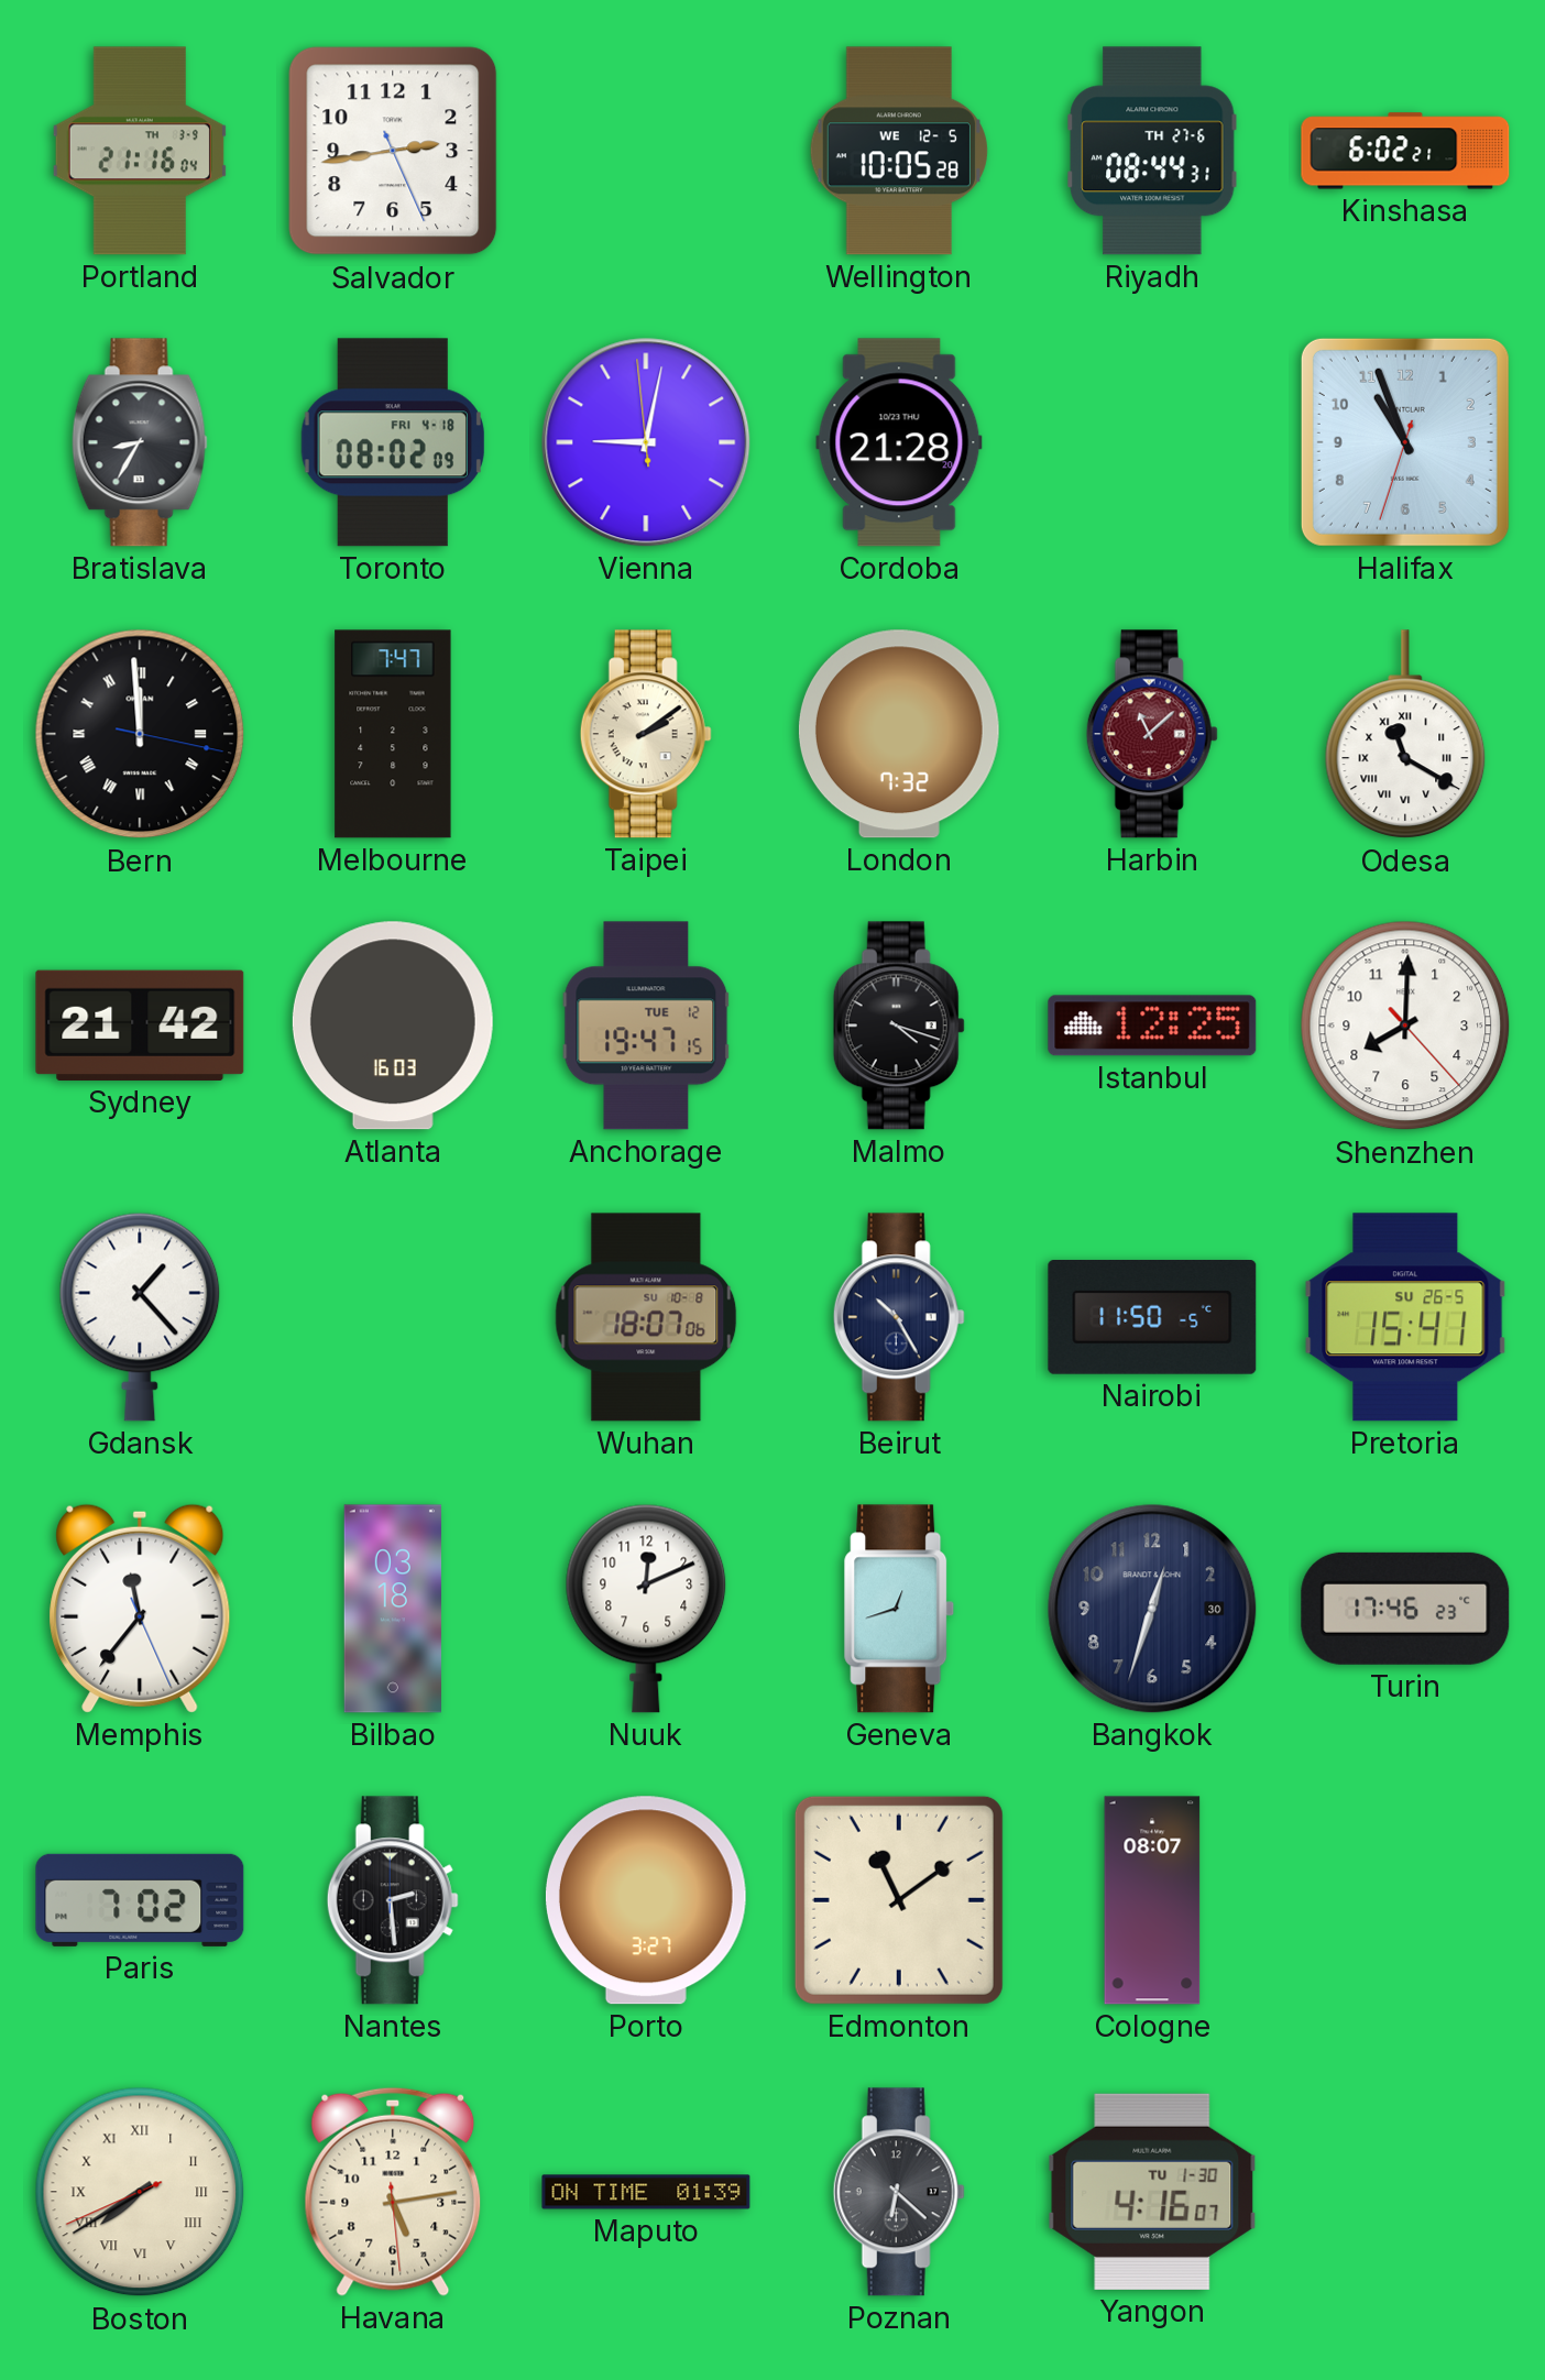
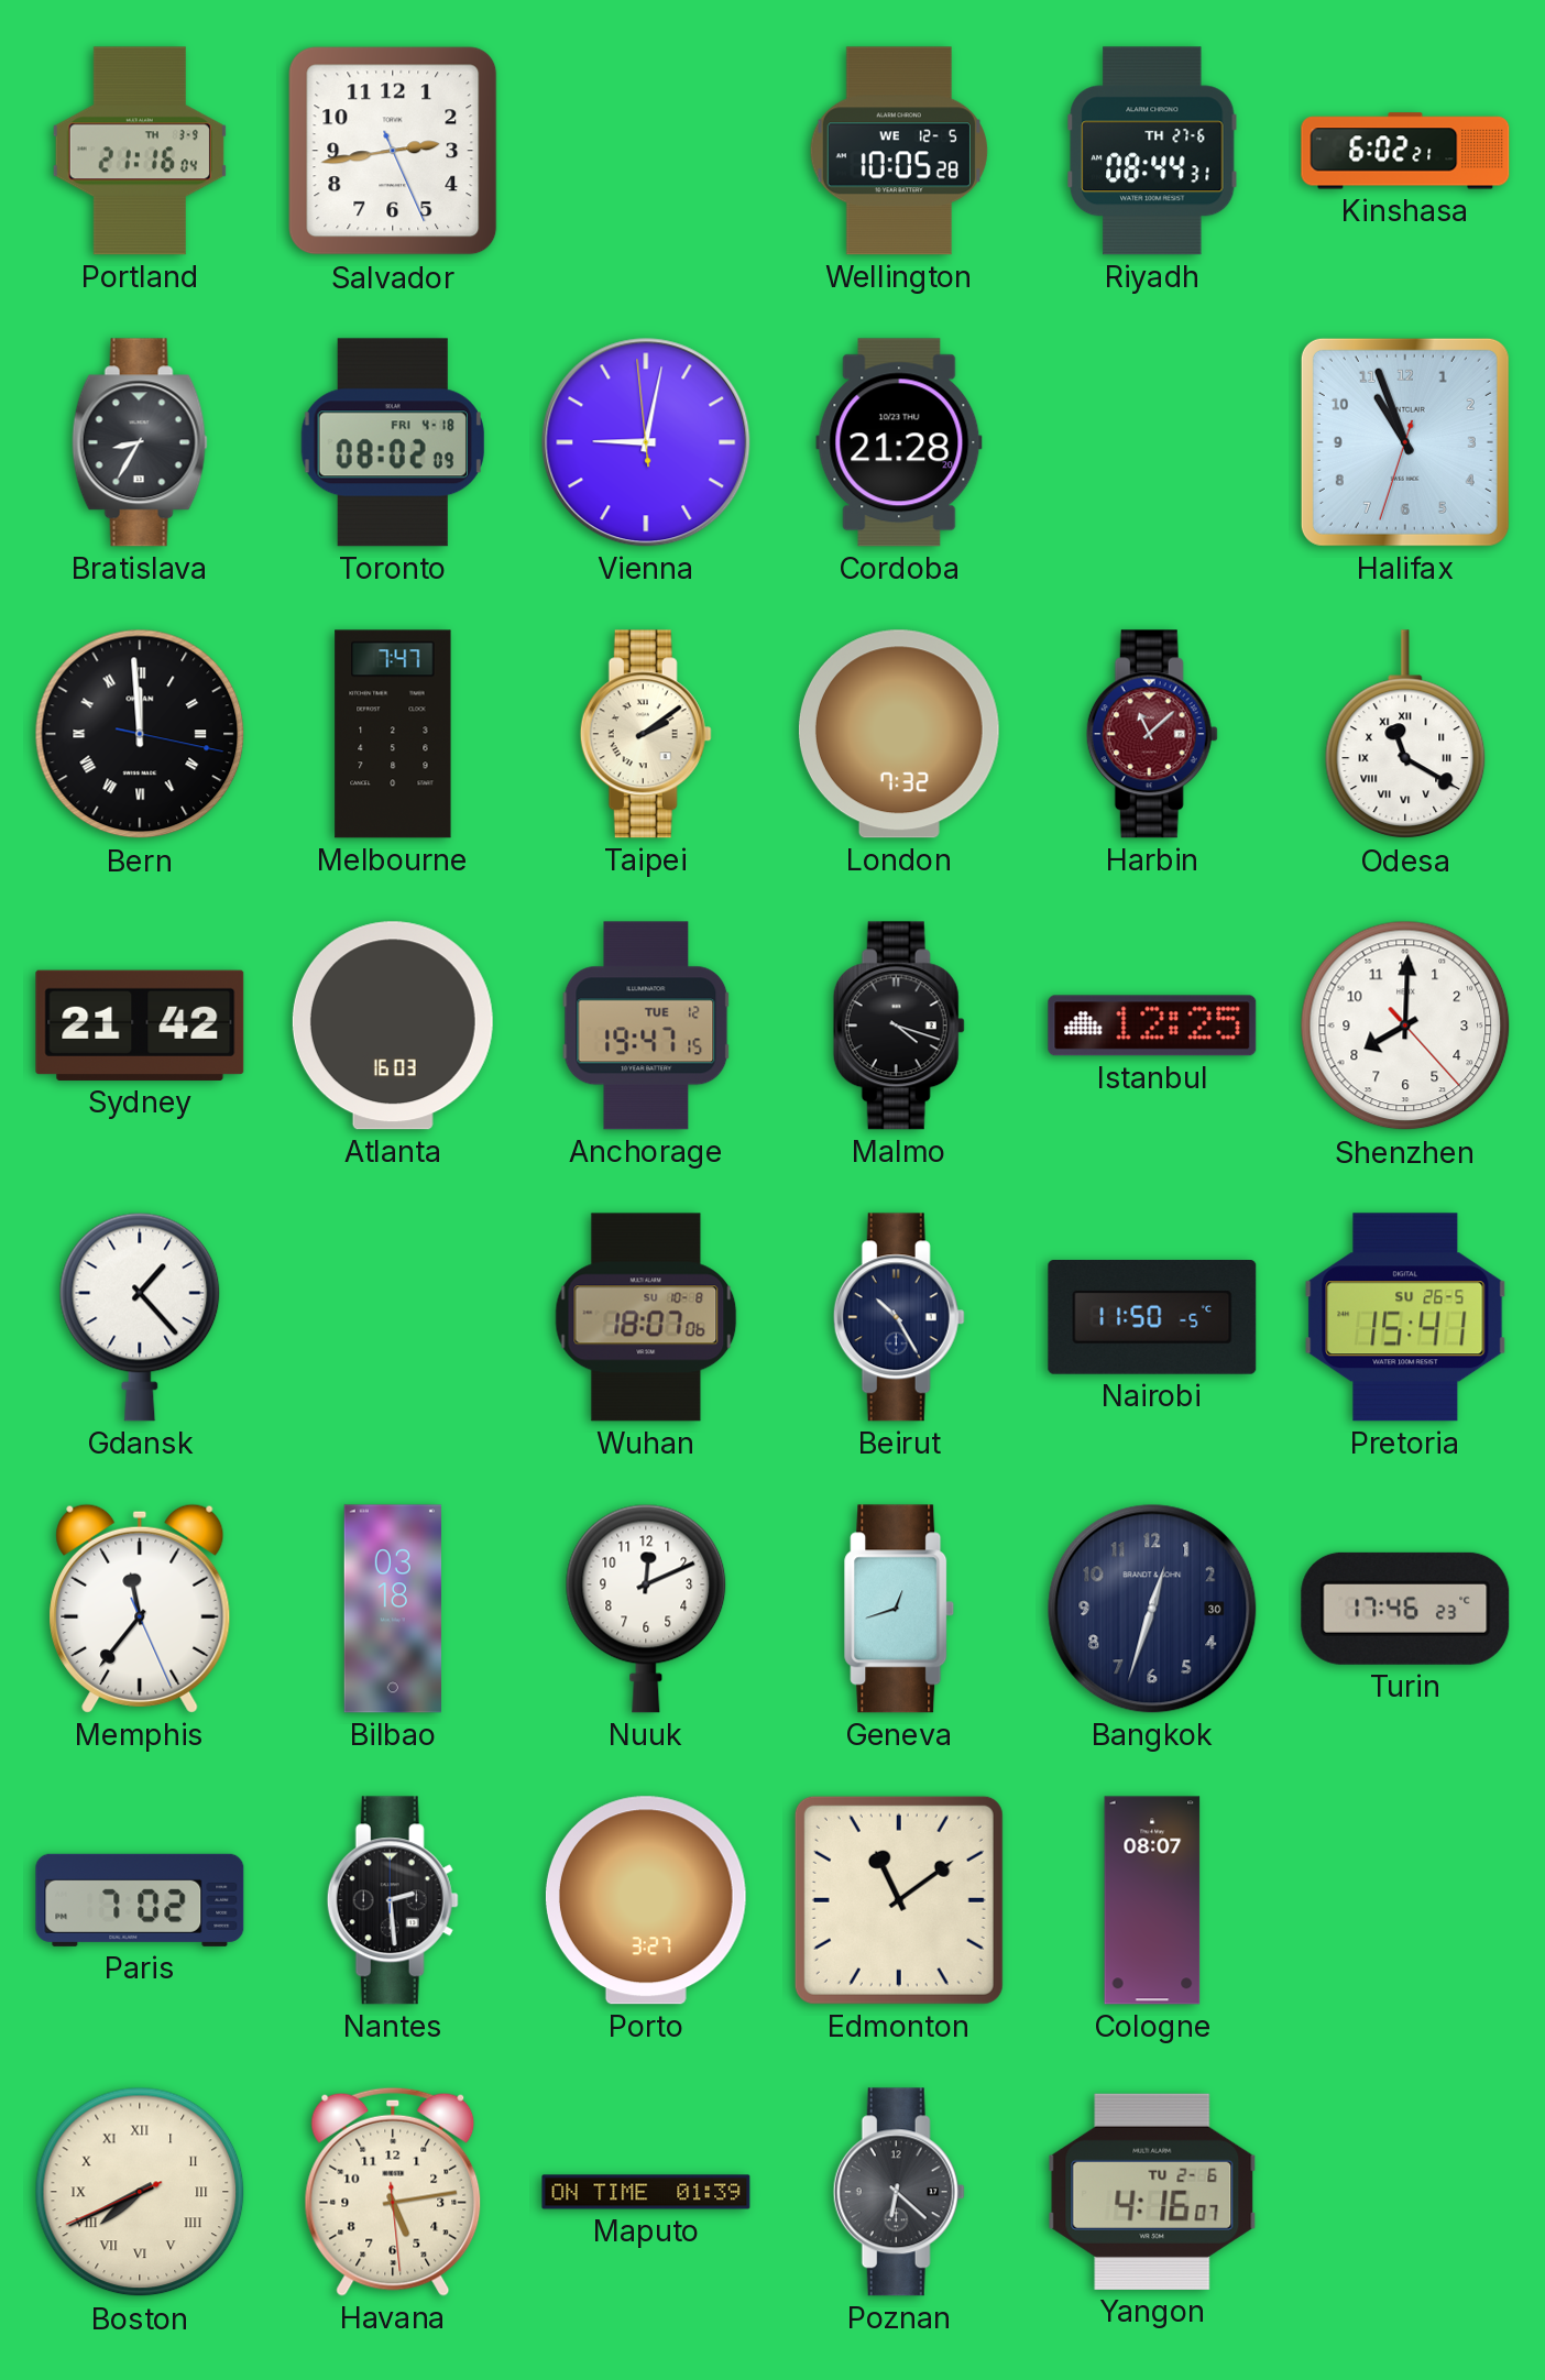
Boston: 7:39 -> 7:40 (140, 2192)
Yangon date: TU 1-30 -> TU 2-6 (1152, 2192)
